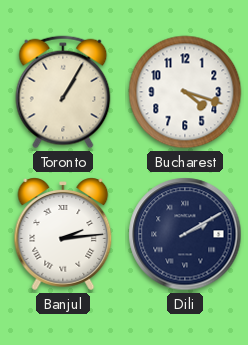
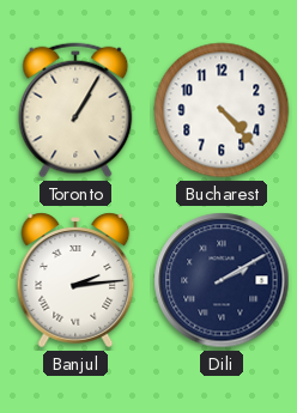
Bucharest: 4:18 -> 4:23 (222, 110)
